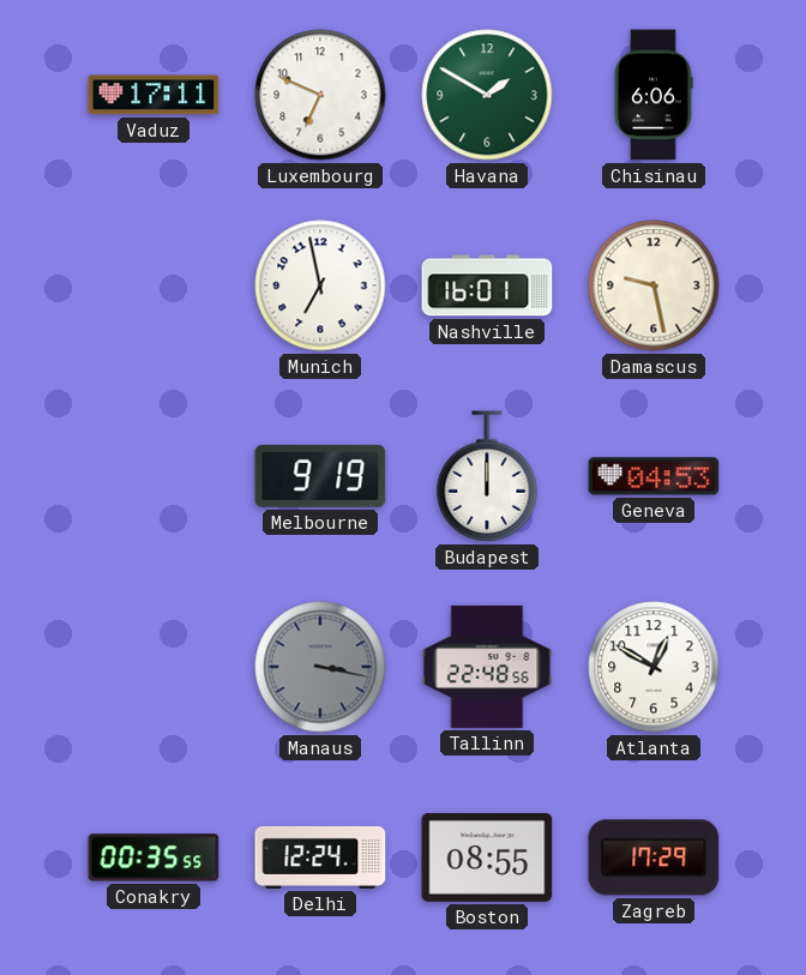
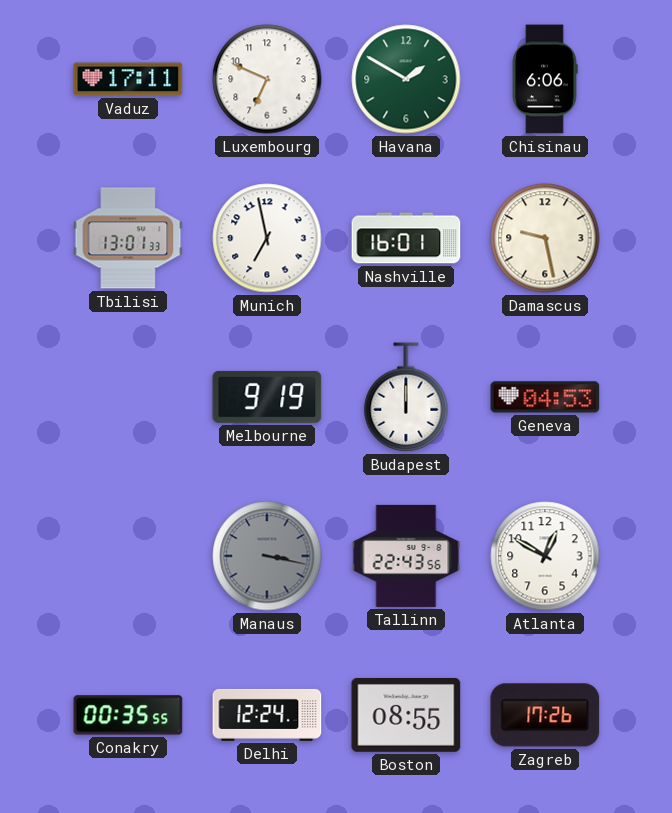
Tbilisi: none -> 13:01 (128, 238)
Tallinn: 22:48 -> 22:43 (406, 556)
Zagreb: 17:29 -> 17:26 (545, 715)
